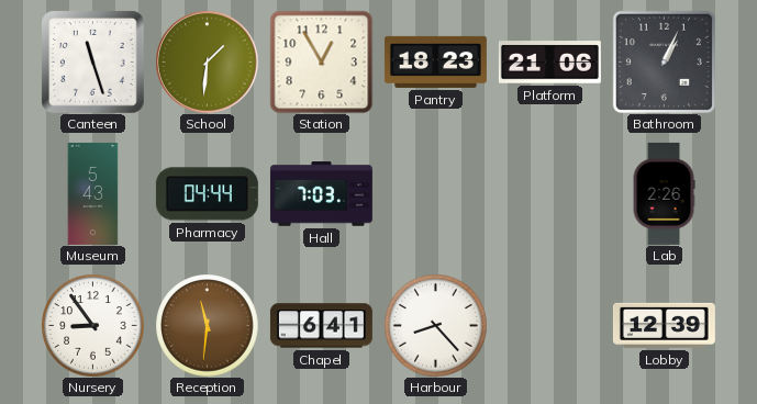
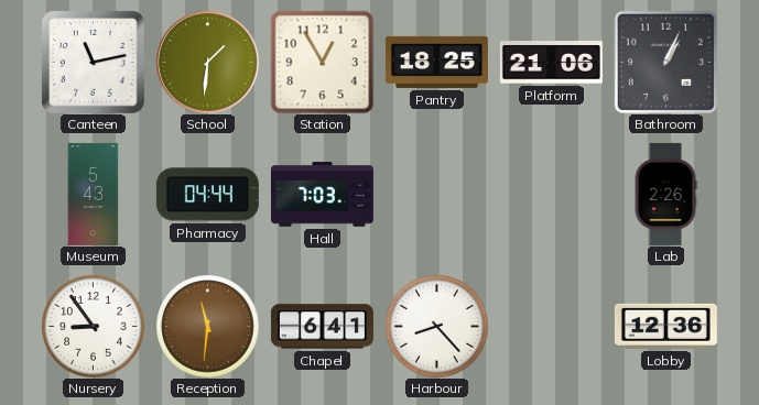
Canteen: 11:27 -> 11:13 (93, 62)
Pantry: 18:23 -> 18:25 (436, 62)
Lobby: 12:39 -> 12:36 (665, 326)
